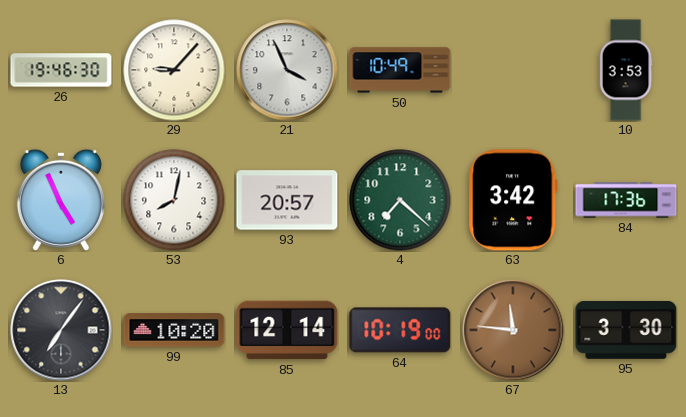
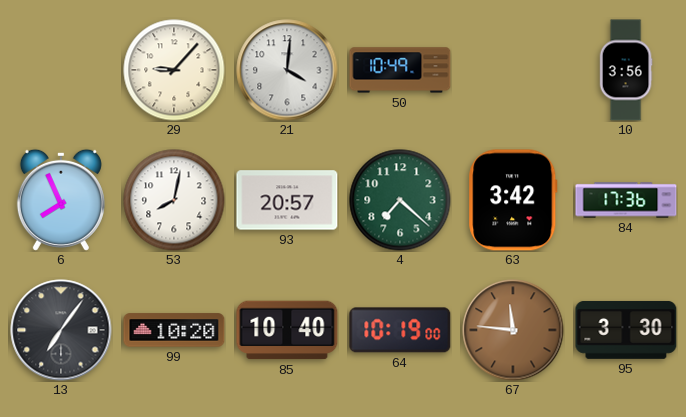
26: 19:46 -> none (61, 70)
21: 3:56 -> 4:01 (287, 70)
10: 3:53 -> 3:56 (626, 70)
6: 4:56 -> 7:56 (61, 200)
85: 12:14 -> 10:40 (287, 330)
